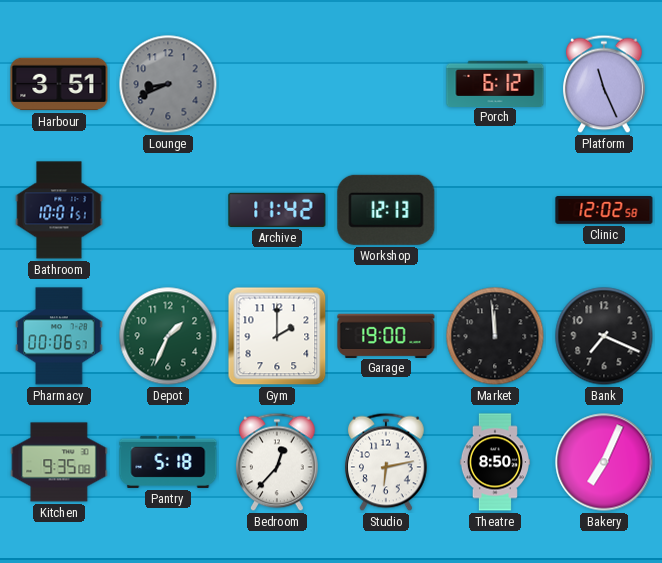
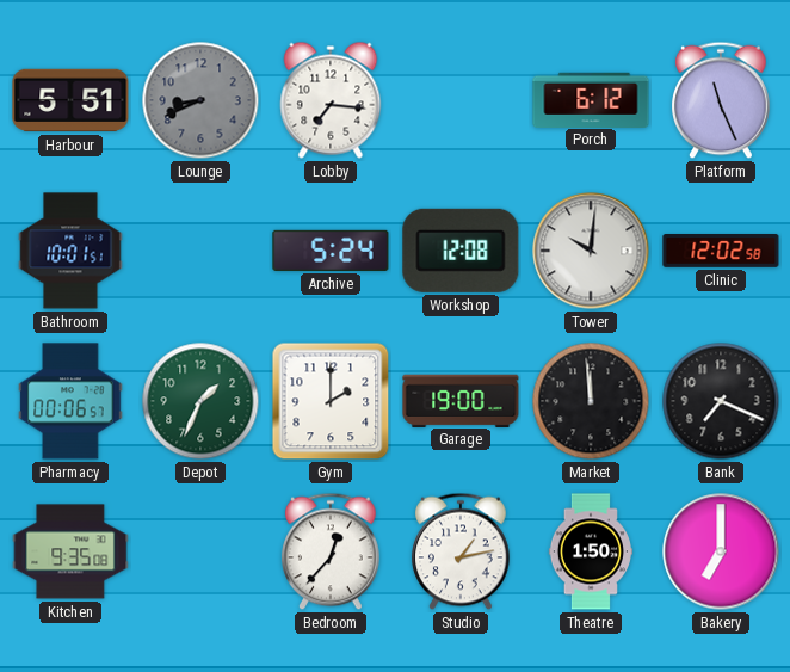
Harbour: 3:51 -> 5:51 (70, 100)
Lobby: none -> 7:16 (331, 100)
Archive: 11:42 -> 5:24 (331, 251)
Workshop: 12:13 -> 12:08 (461, 251)
Tower: none -> 10:01 (591, 251)
Pantry: 5:18 -> none (168, 462)
Studio: 6:13 -> 1:13 (462, 551)
Theatre: 8:50 -> 1:50 (590, 551)
Bakery: 7:04 -> 7:00 (721, 551)
